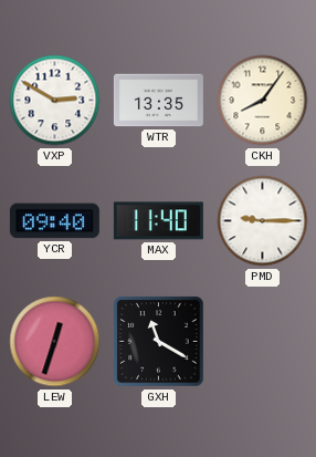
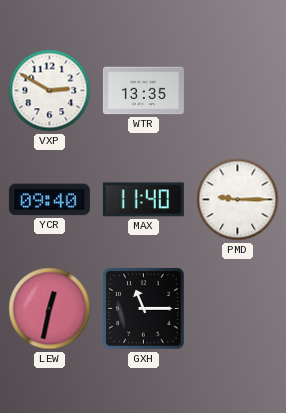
CKH: 8:06 -> none (263, 101)
LEW: 12:33 -> 12:32 (50, 309)
GXH: 11:20 -> 11:15 (144, 309)
